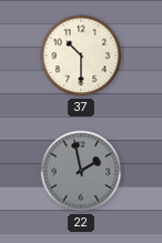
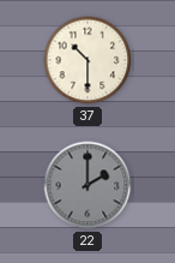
22: 1:58 -> 2:00 (87, 185)
